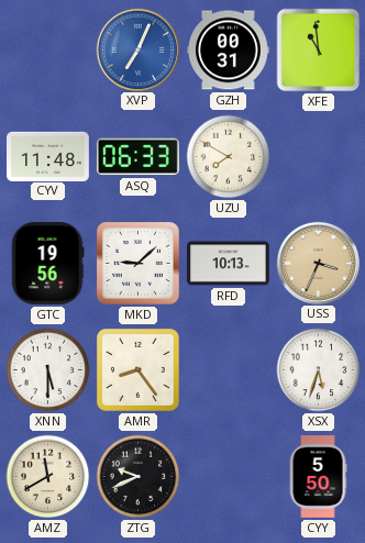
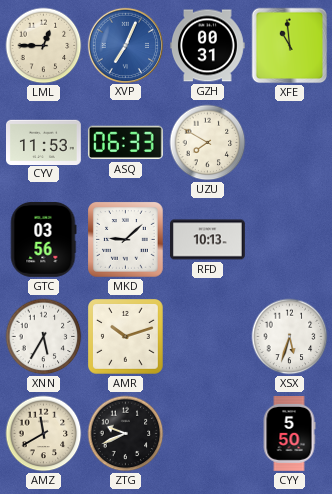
LML: none -> 12:45 (44, 46)
CYV: 11:48 -> 11:53 (44, 142)
GTC: 19:56 -> 03:56 (44, 239)
USS: 3:34 -> none (318, 263)
XNN: 5:30 -> 5:35 (44, 337)
AMR: 8:24 -> 10:12 (126, 337)
